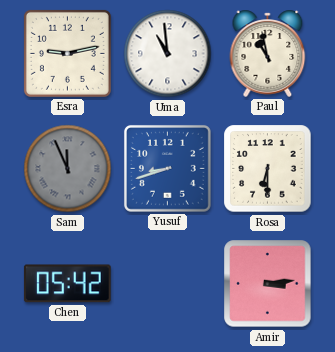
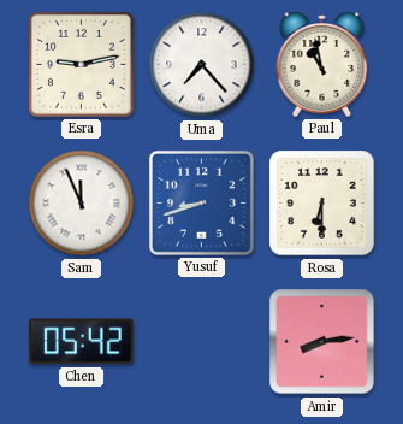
Uma: 10:59 -> 7:23 (202, 65)
Sam dial: grey -> white (82, 204)
Amir: 3:14 -> 8:14 (322, 342)
